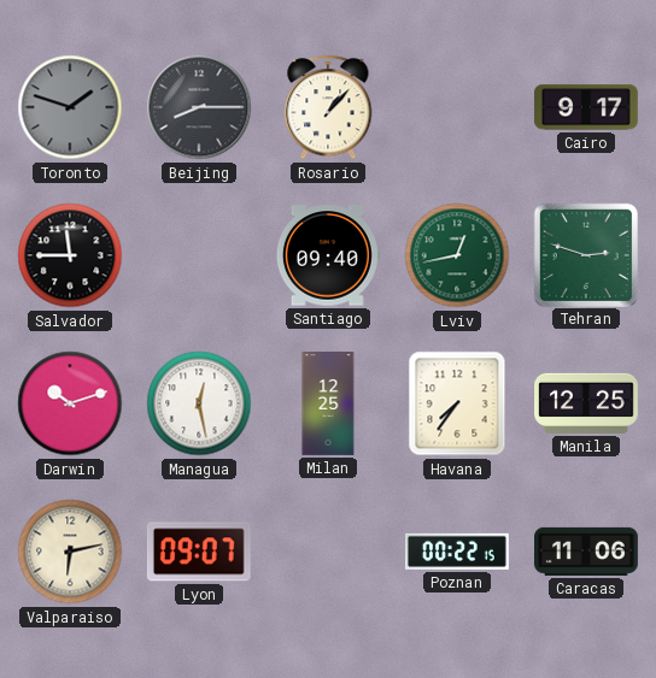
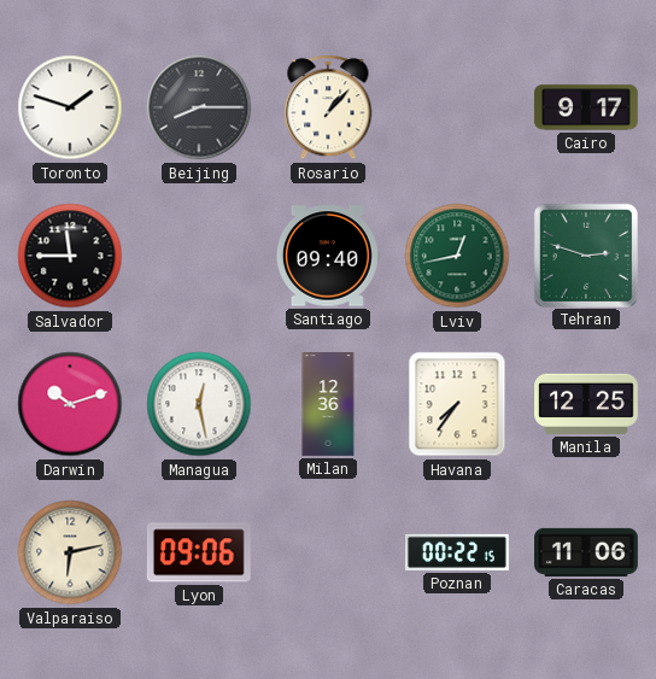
Toronto dial: grey -> white (70, 107)
Milan: 12:25 -> 12:36 (328, 405)
Lyon: 09:07 -> 09:06 (199, 552)
